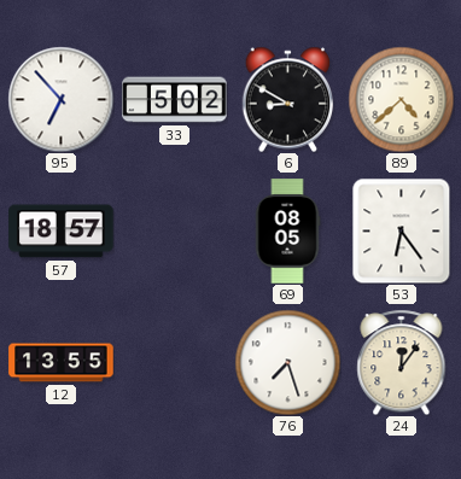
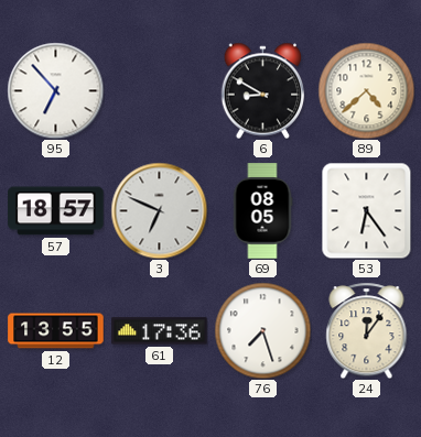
33: 5:02 -> none (175, 100)
3: none -> 6:49 (159, 210)
61: none -> 17:36 (160, 331)
